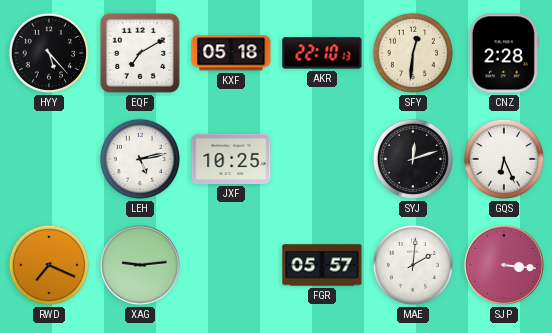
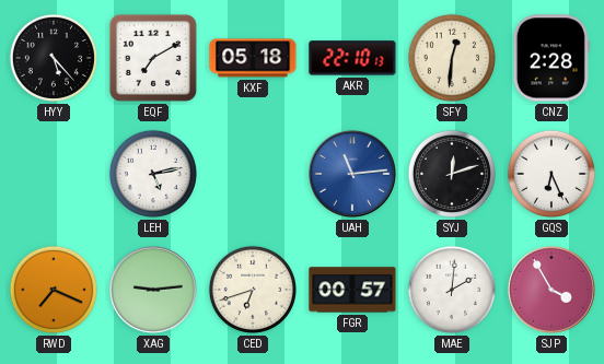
JXF: 10:25 -> none (231, 159)
UAH: none -> 11:14 (352, 174)
CED: none -> 6:42 (253, 290)
FGR: 05:57 -> 00:57 (352, 290)
SJP: 3:16 -> 3:55 (551, 290)
